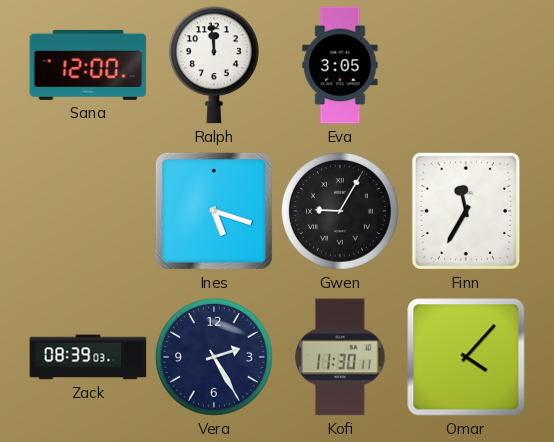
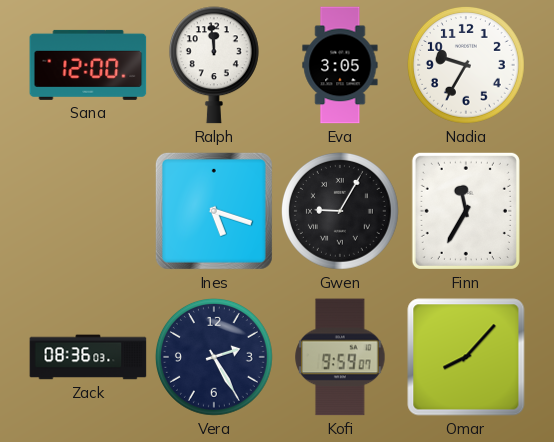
Nadia: none -> 9:35 (466, 65)
Zack: 08:39 -> 08:36 (88, 357)
Kofi: 11:30 -> 9:59 (340, 357)
Omar: 4:07 -> 8:07 (466, 357)
